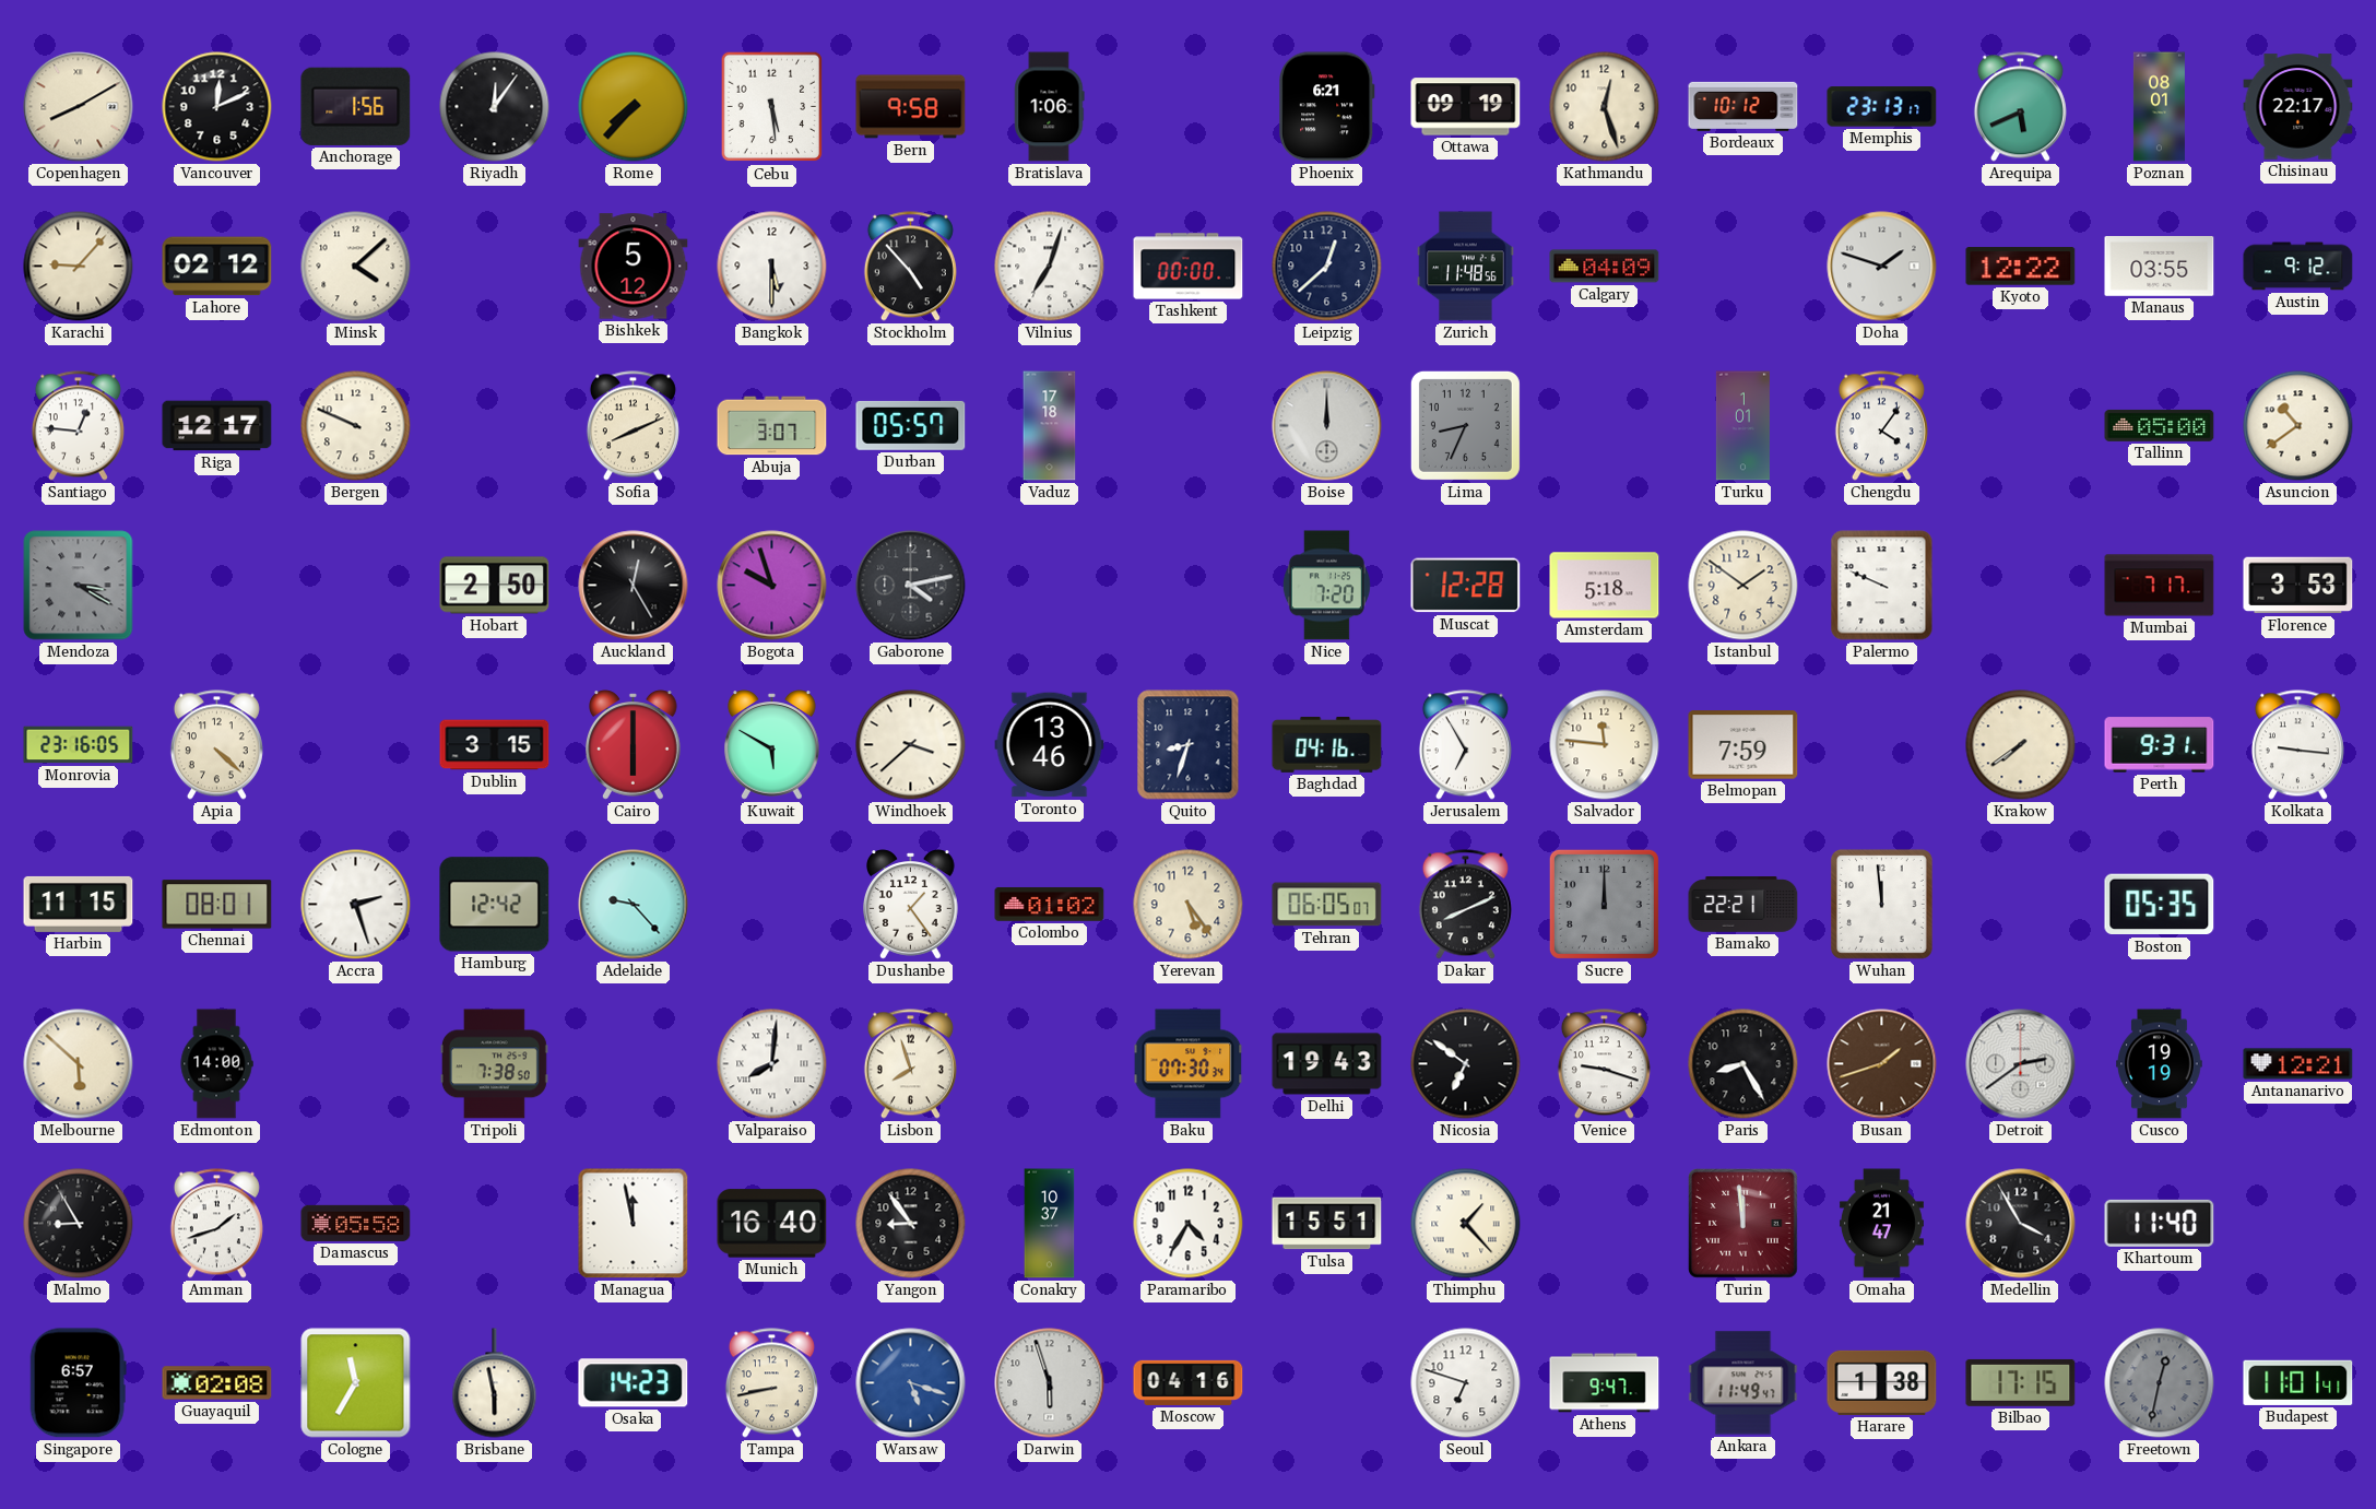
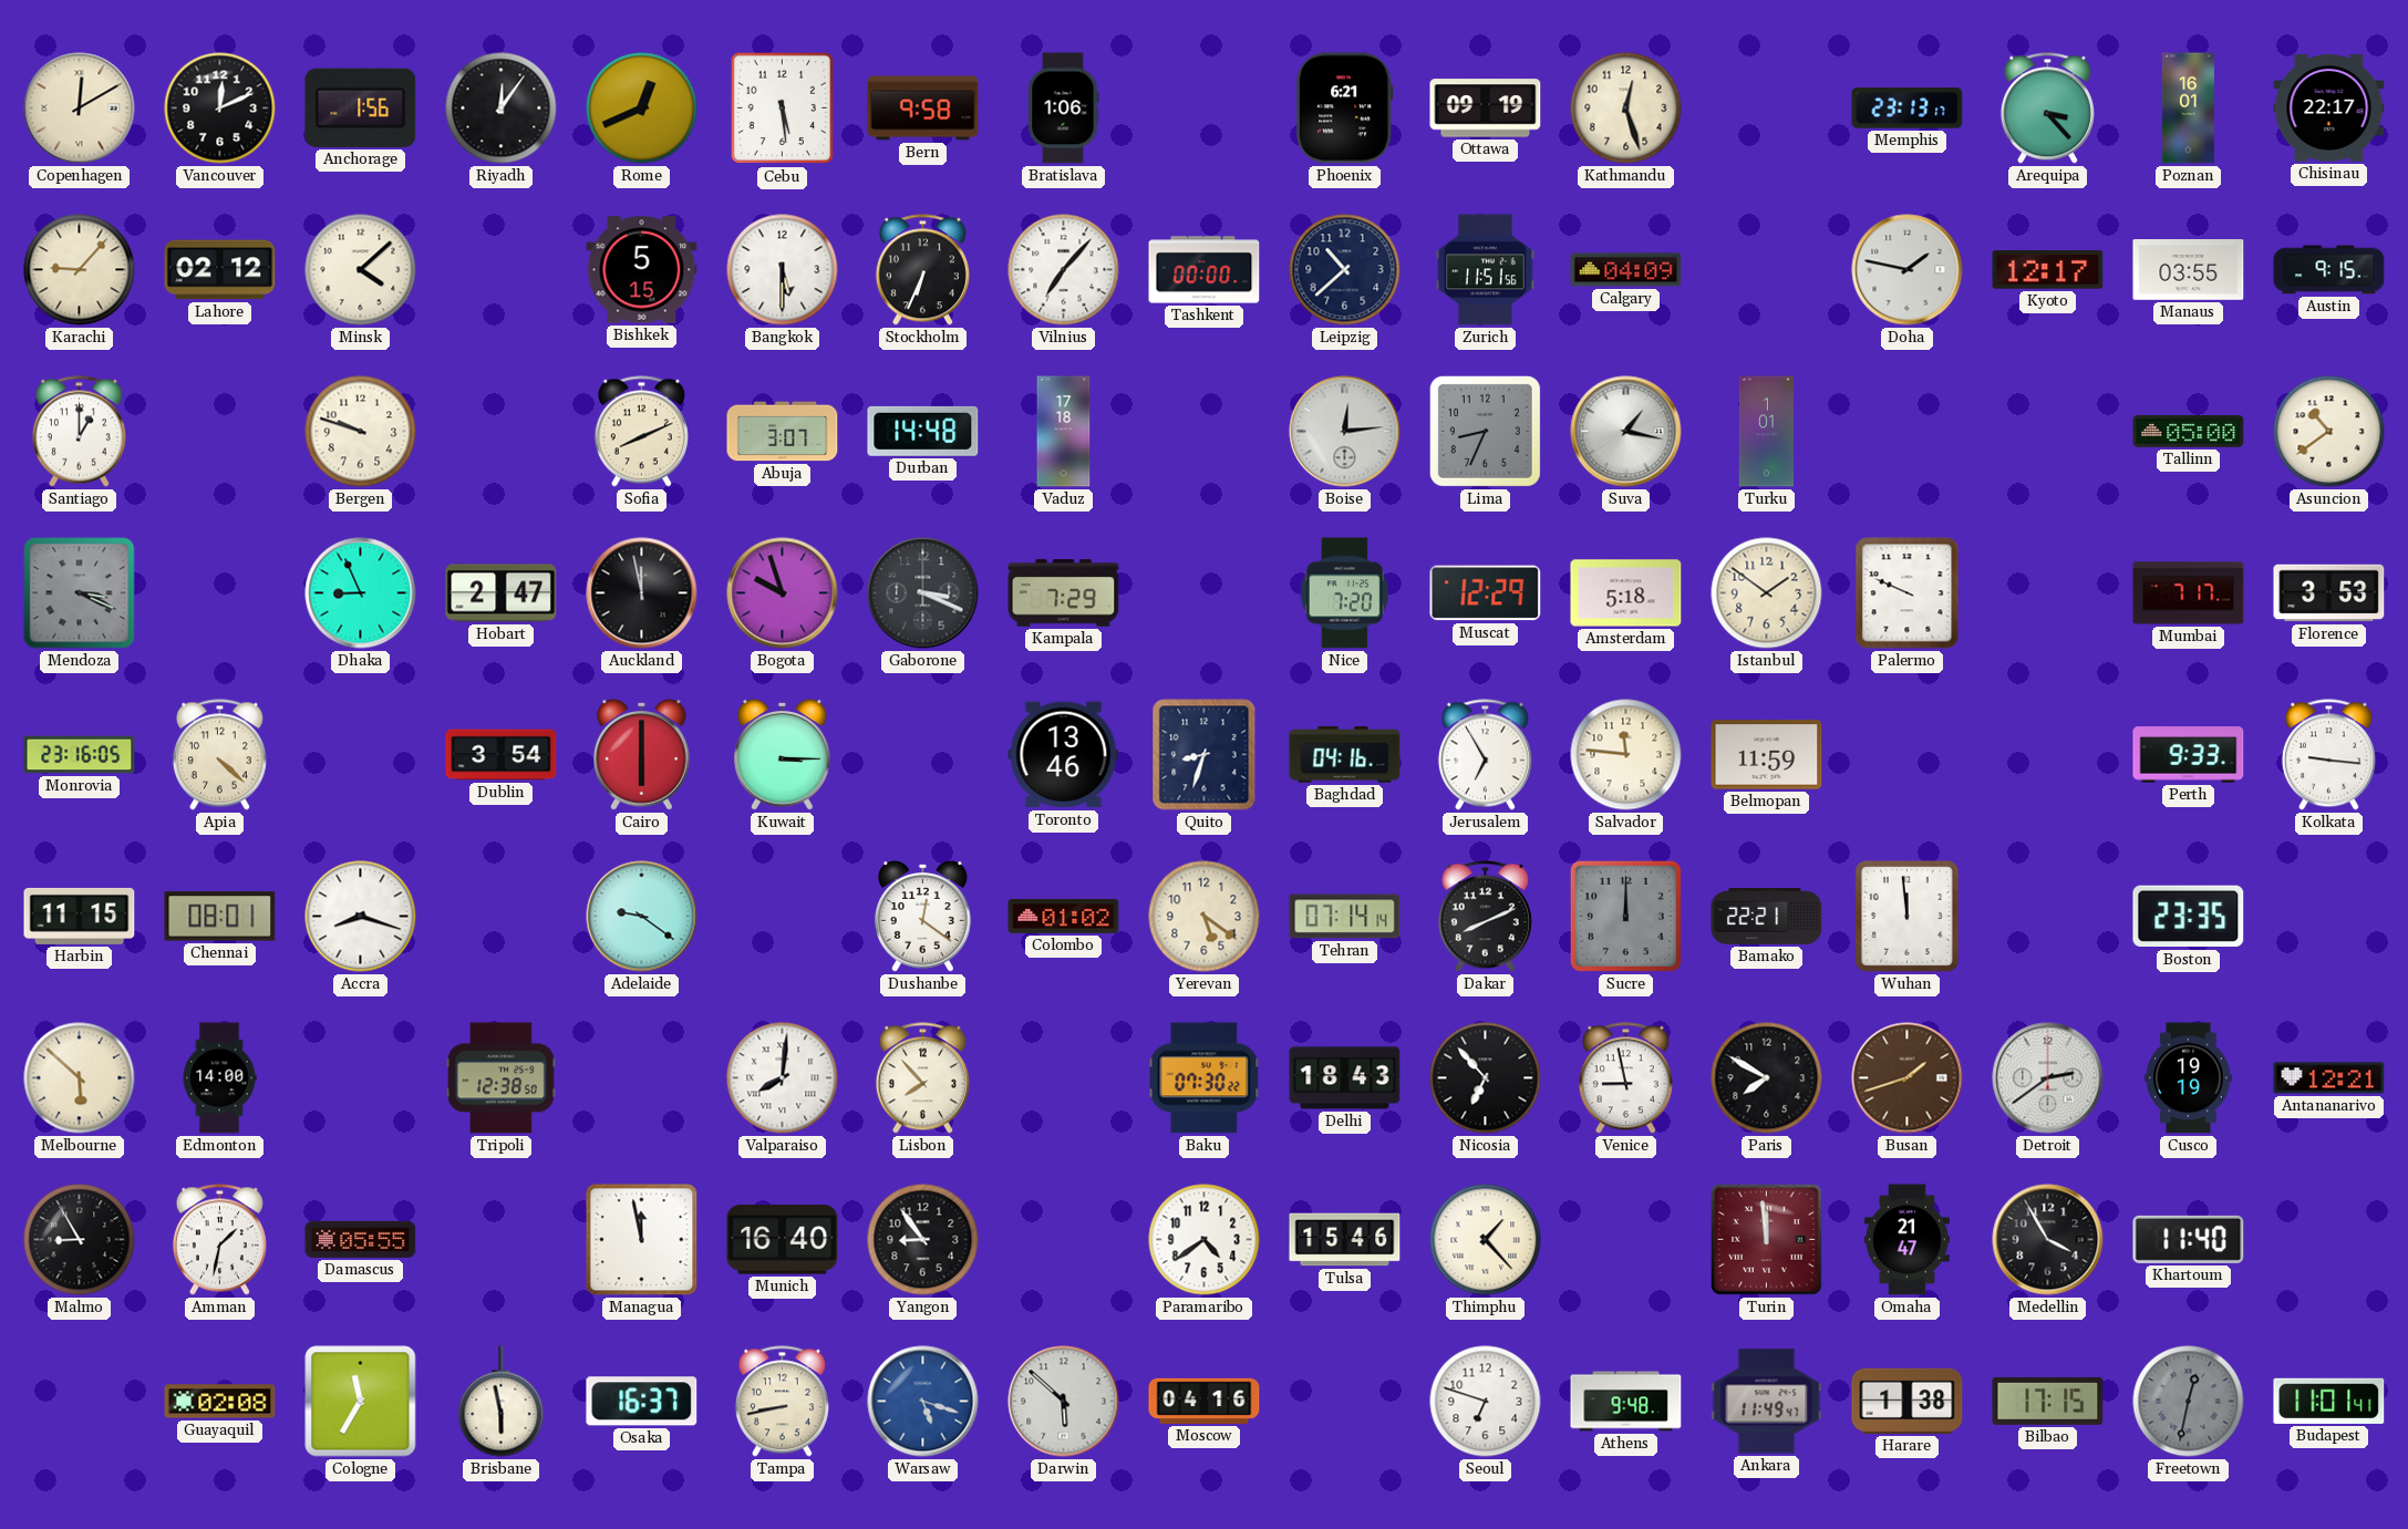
Copenhagen: 8:10 -> 12:10 (80, 109)
Rome: 7:37 -> 12:41 (642, 109)
Bordeaux: 10:12 -> none (1743, 106)
Arequipa: 5:41 -> 3:23 (2047, 109)
Poznan: 08:01 -> 16:01 (2188, 109)
Bishkek: 5:12 -> 5:15 (642, 270)
Stockholm: 4:53 -> 6:34 (922, 270)
Vilnius: 7:03 -> 7:07 (1064, 270)
Leipzig: 12:38 -> 10:38 (1345, 270)
Zurich: 11:48 -> 11:51 (1486, 270)
Doha: 1:48 -> 1:47 (1908, 270)
Kyoto: 12:22 -> 12:17 (2048, 270)
Austin: 9:12 -> 9:15 (2329, 270)
Santiago: 12:46 -> 1:00 (79, 432)
Riga: 12:17 -> none (217, 426)
Bergen: 9:49 -> 9:48 (361, 432)
Durban: 05:57 -> 14:48 (923, 431)
Boise: 12:00 -> 12:14 (1345, 432)
Suva: none -> 1:17 (1626, 432)
Chengdu: 4:06 -> none (1881, 426)
Mendoza: 3:20 -> 3:19 (80, 593)
Dhaka: none -> 8:56 (361, 593)
Hobart: 2:50 -> 2:47 (502, 593)
Auckland: 12:25 -> 11:58 (642, 593)
Gaborone: 4:13 -> 3:19 (923, 593)
Kampala: none -> 7:29 (1064, 593)
Muscat: 12:28 -> 12:29 (1486, 593)
Dublin: 3:15 -> 3:54 (502, 755)
Kuwait: 5:50 -> 3:15 (783, 755)
Windhoek: 3:38 -> none (911, 745)
Belmopan: 7:59 -> 11:59 (1767, 755)
Krakow: 7:39 -> none (2021, 745)
Perth: 9:31 -> 9:33 (2189, 755)
Accra: 2:27 -> 8:18 (361, 917)
Hamburg: 12:42 -> none (495, 905)
Adelaide: 9:23 -> 9:21 (642, 917)
Dushanbe: 1:24 -> 12:21 (923, 917)
Yerevan: 5:24 -> 5:21 (1205, 917)
Tehran: 06:05 -> 07:14 (1345, 917)
Boston: 05:35 -> 23:35 (2189, 917)
Tripoli: 7:38 -> 12:38 (500, 1078)
Lisbon: 7:57 -> 7:53 (922, 1078)
Baku: 07:30:34 -> 07:30:22 (1205, 1078)
Delhi: 19:43 -> 18:43 (1345, 1078)
Nicosia: 6:51 -> 6:53 (1486, 1078)
Venice: 9:18 -> 8:58 (1625, 1078)
Paris: 8:25 -> 7:50 (1767, 1078)
Amman: 1:42 -> 1:32 (219, 1240)
Damascus: 05:58 -> 05:55 (361, 1239)
Conakry: 10:37 -> none (1050, 1224)
Paramaribo: 4:35 -> 4:39 (1205, 1240)
Tulsa: 15:51 -> 15:46 (1345, 1240)
Singapore: 6:57 -> none (78, 1383)
Osaka: 14:23 -> 16:37 (642, 1402)
Darwin: 5:57 -> 5:52 (1064, 1402)
Athens: 9:47 -> 9:48 (1626, 1402)
